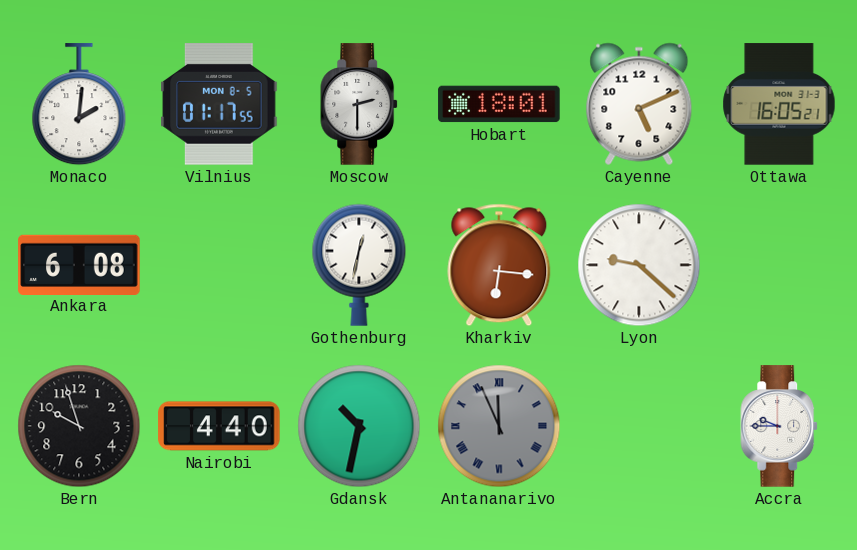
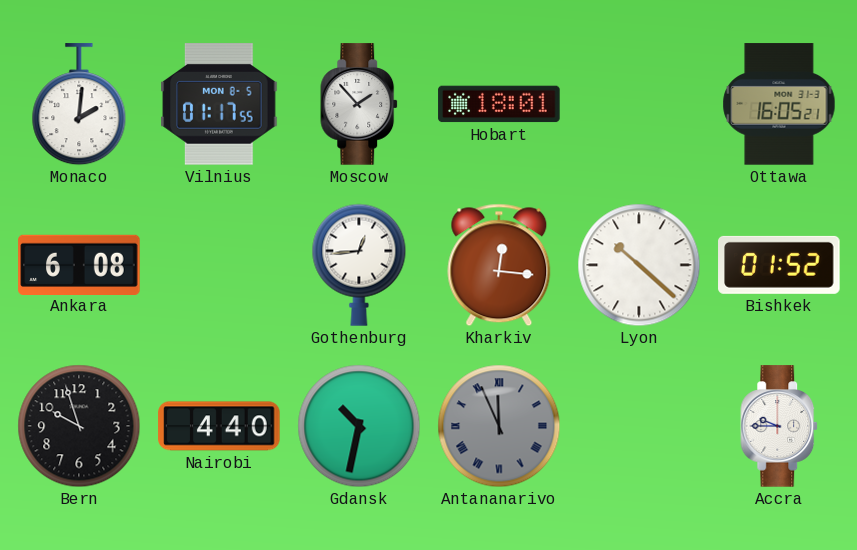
Moscow: 2:30 -> 1:53 (360, 104)
Cayenne: 5:11 -> none (639, 104)
Gothenburg: 12:32 -> 12:44 (359, 265)
Kharkiv: 6:16 -> 12:16 (499, 265)
Lyon: 9:22 -> 10:22 (639, 265)
Bishkek: none -> 01:52 (779, 265)
